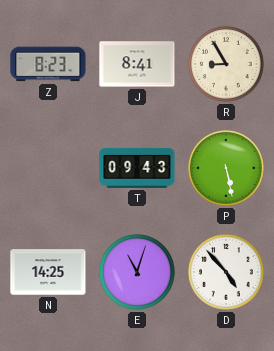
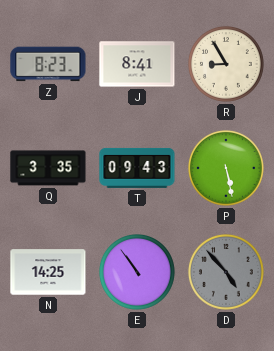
Q: none -> 3:35 (48, 168)
E: 11:03 -> 10:54 (137, 272)
D dial: white -> grey (226, 272)
